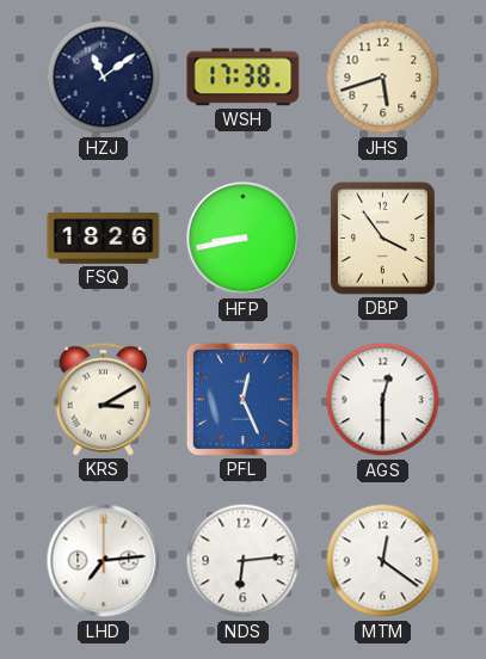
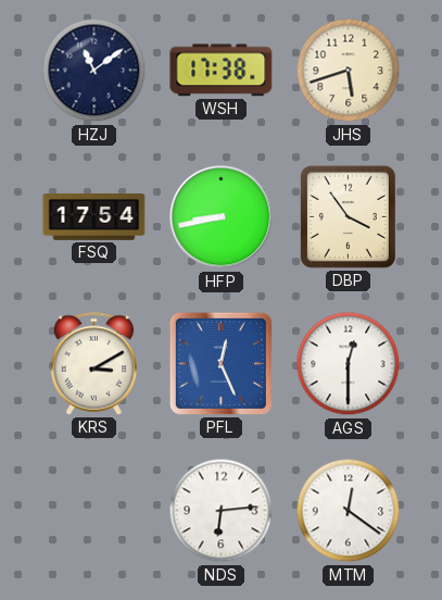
FSQ: 18:26 -> 17:54 (94, 216)
LHD: 7:14 -> none (104, 561)
